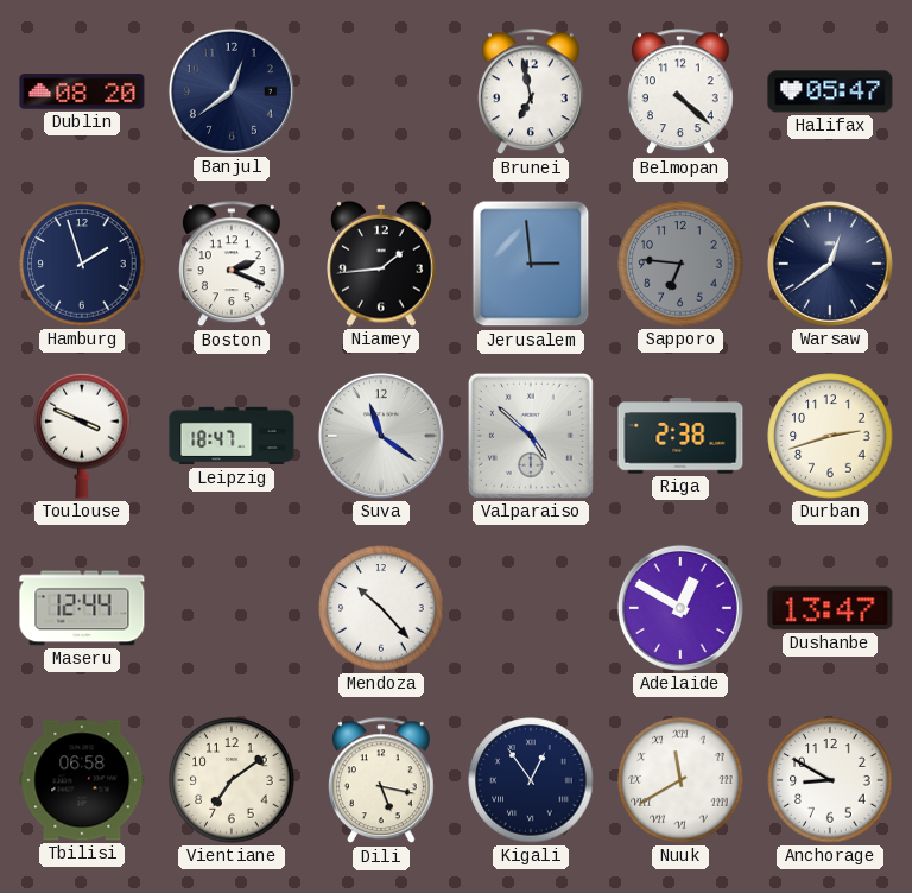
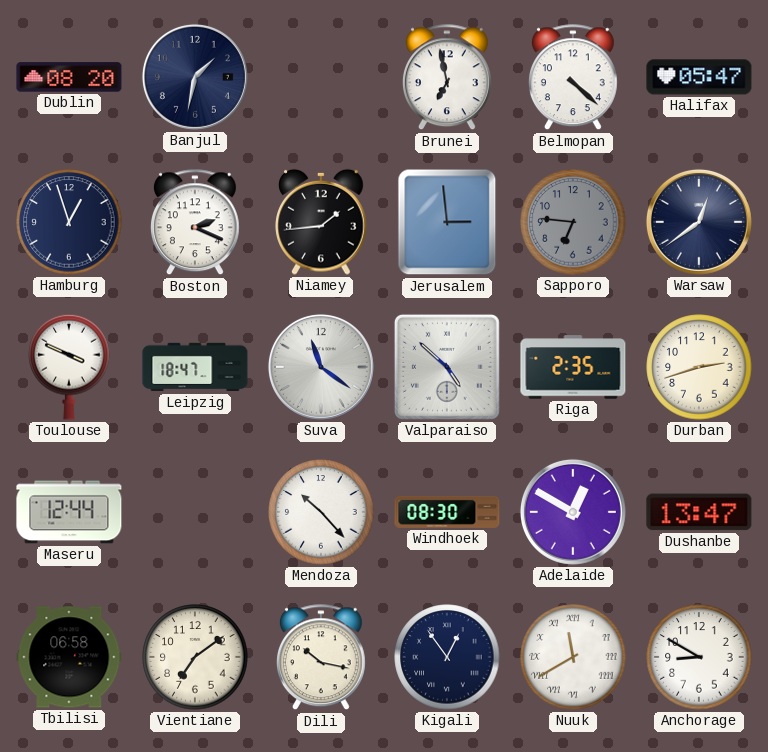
Banjul: 12:39 -> 1:32 (195, 77)
Hamburg: 1:57 -> 12:57 (69, 222)
Riga: 2:38 -> 2:35 (573, 367)
Windhoek: none -> 08:30 (447, 512)
Dili: 5:17 -> 10:17 (321, 658)
